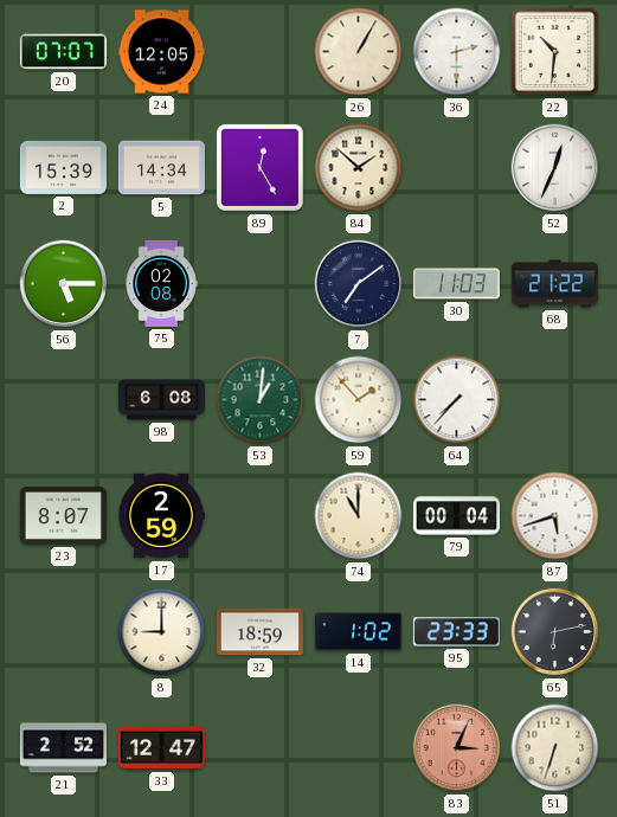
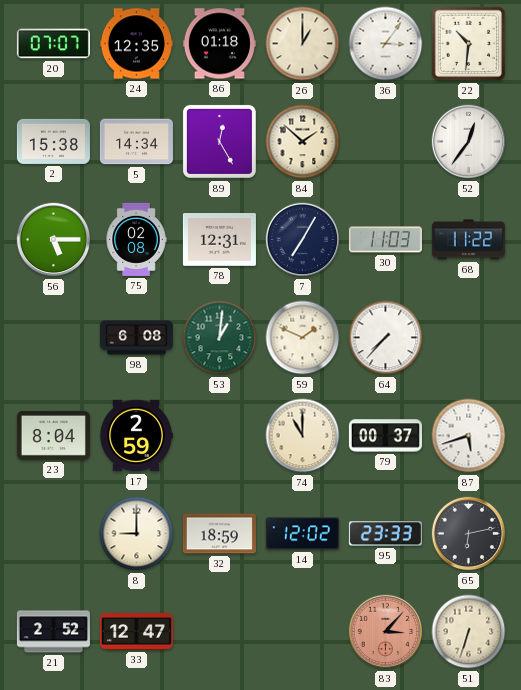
24: 12:05 -> 12:35 (136, 44)
86: none -> 01:18 (219, 44)
26: 1:05 -> 1:00 (303, 44)
36: 2:30 -> 3:06 (386, 44)
2: 15:39 -> 15:38 (53, 141)
52: 12:34 -> 12:36 (469, 142)
78: none -> 12:31 (219, 240)
7: 7:09 -> 7:05 (303, 240)
68: 21:22 -> 11:22 (468, 240)
59: 1:53 -> 1:49 (303, 338)
23: 8:07 -> 8:04 (53, 435)
79: 00:04 -> 00:37 (385, 436)
14: 1:02 -> 12:02 (302, 534)
83: 3:04 -> 3:07 (386, 632)
